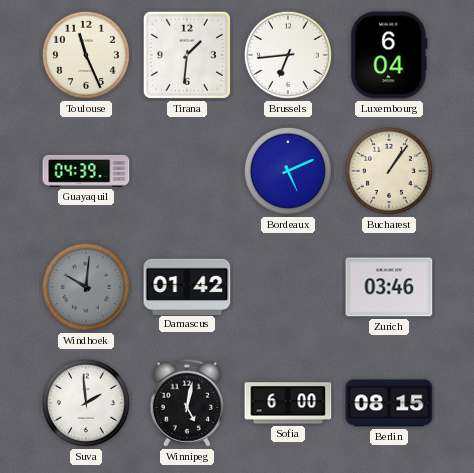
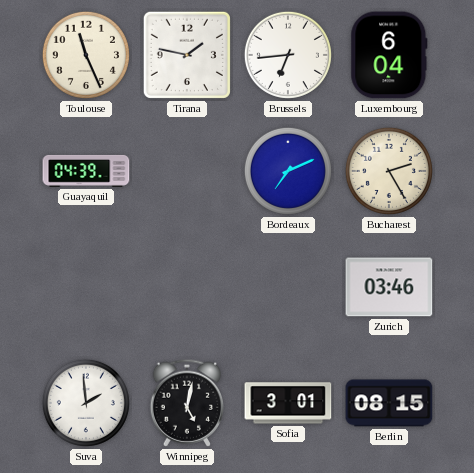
Tirana: 1:31 -> 1:47 (187, 55)
Bordeaux: 5:11 -> 7:11 (288, 171)
Bucharest: 1:06 -> 2:25 (389, 171)
Windhoek: 10:01 -> none (86, 287)
Damascus: 01:42 -> none (187, 286)
Sofia: 6:00 -> 3:01 (288, 403)
